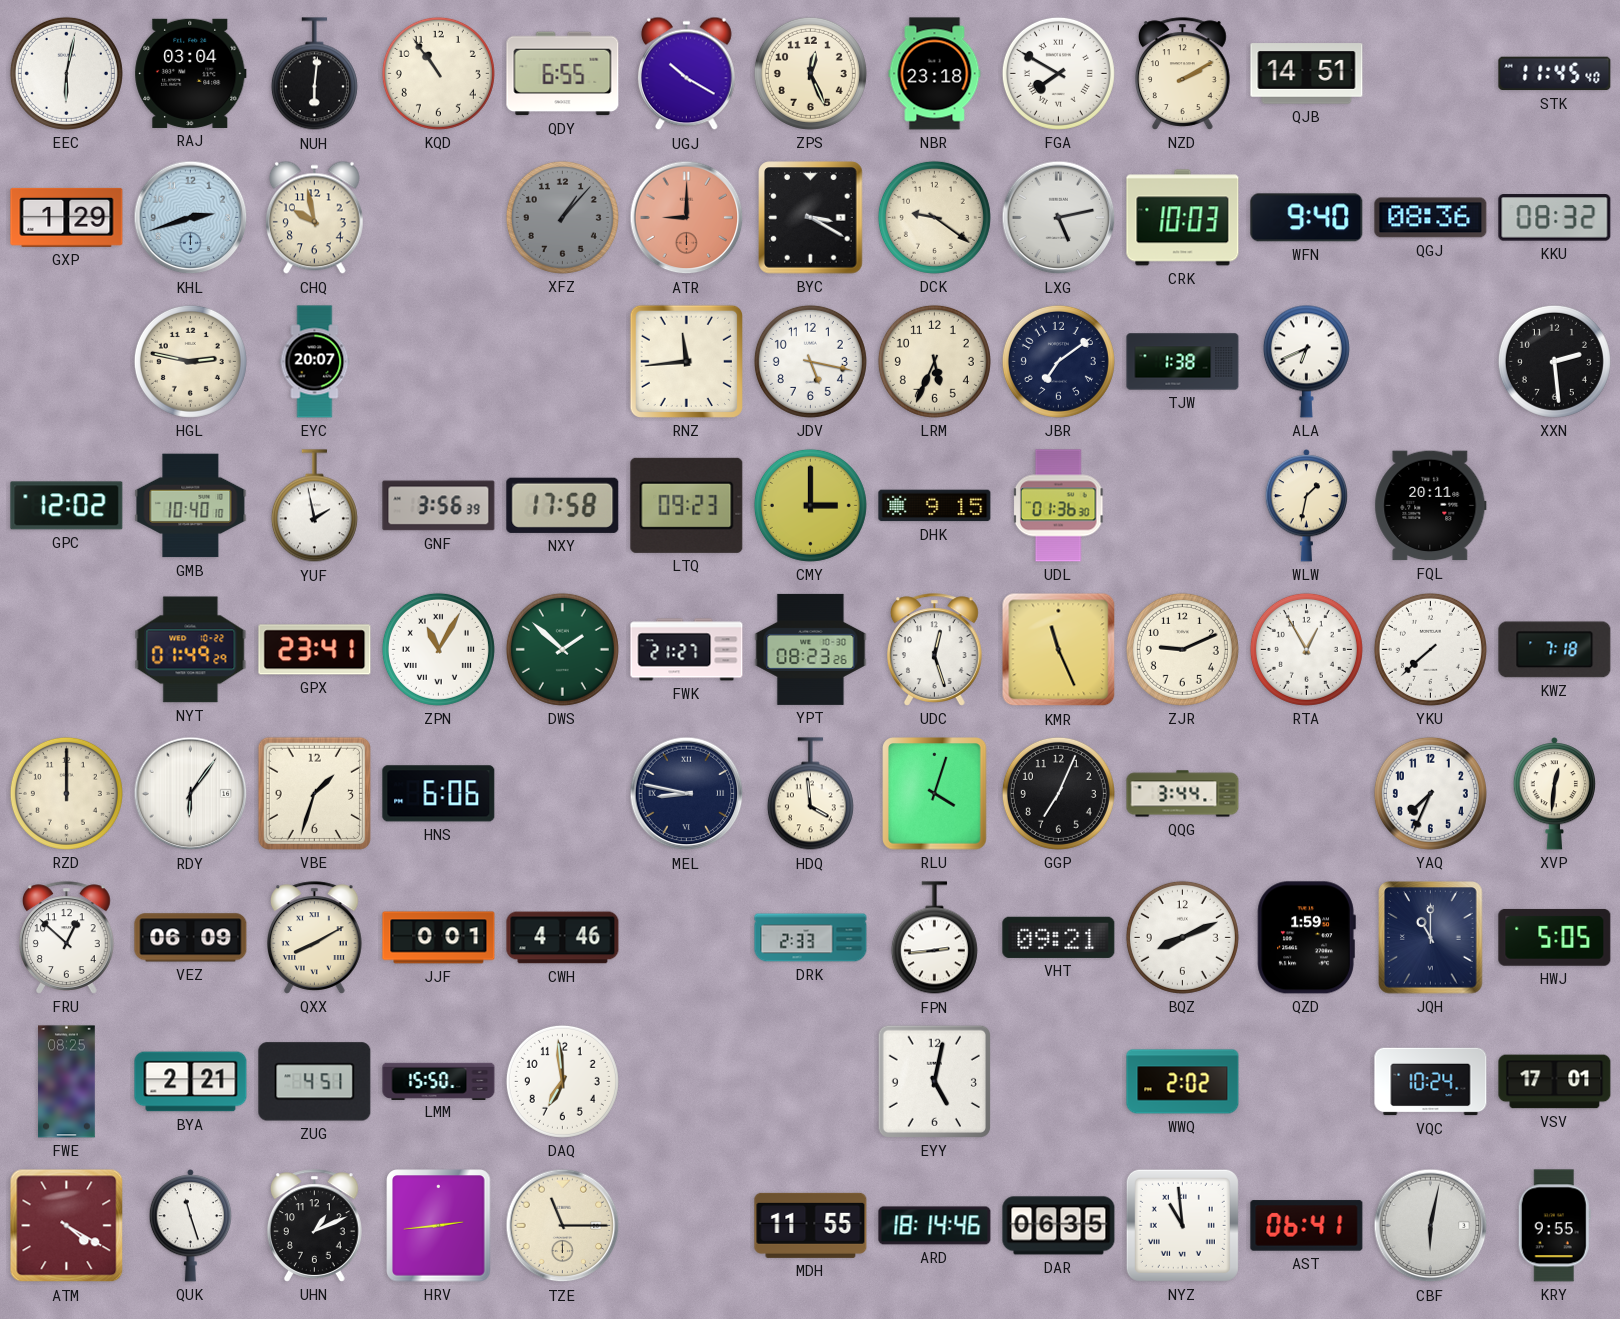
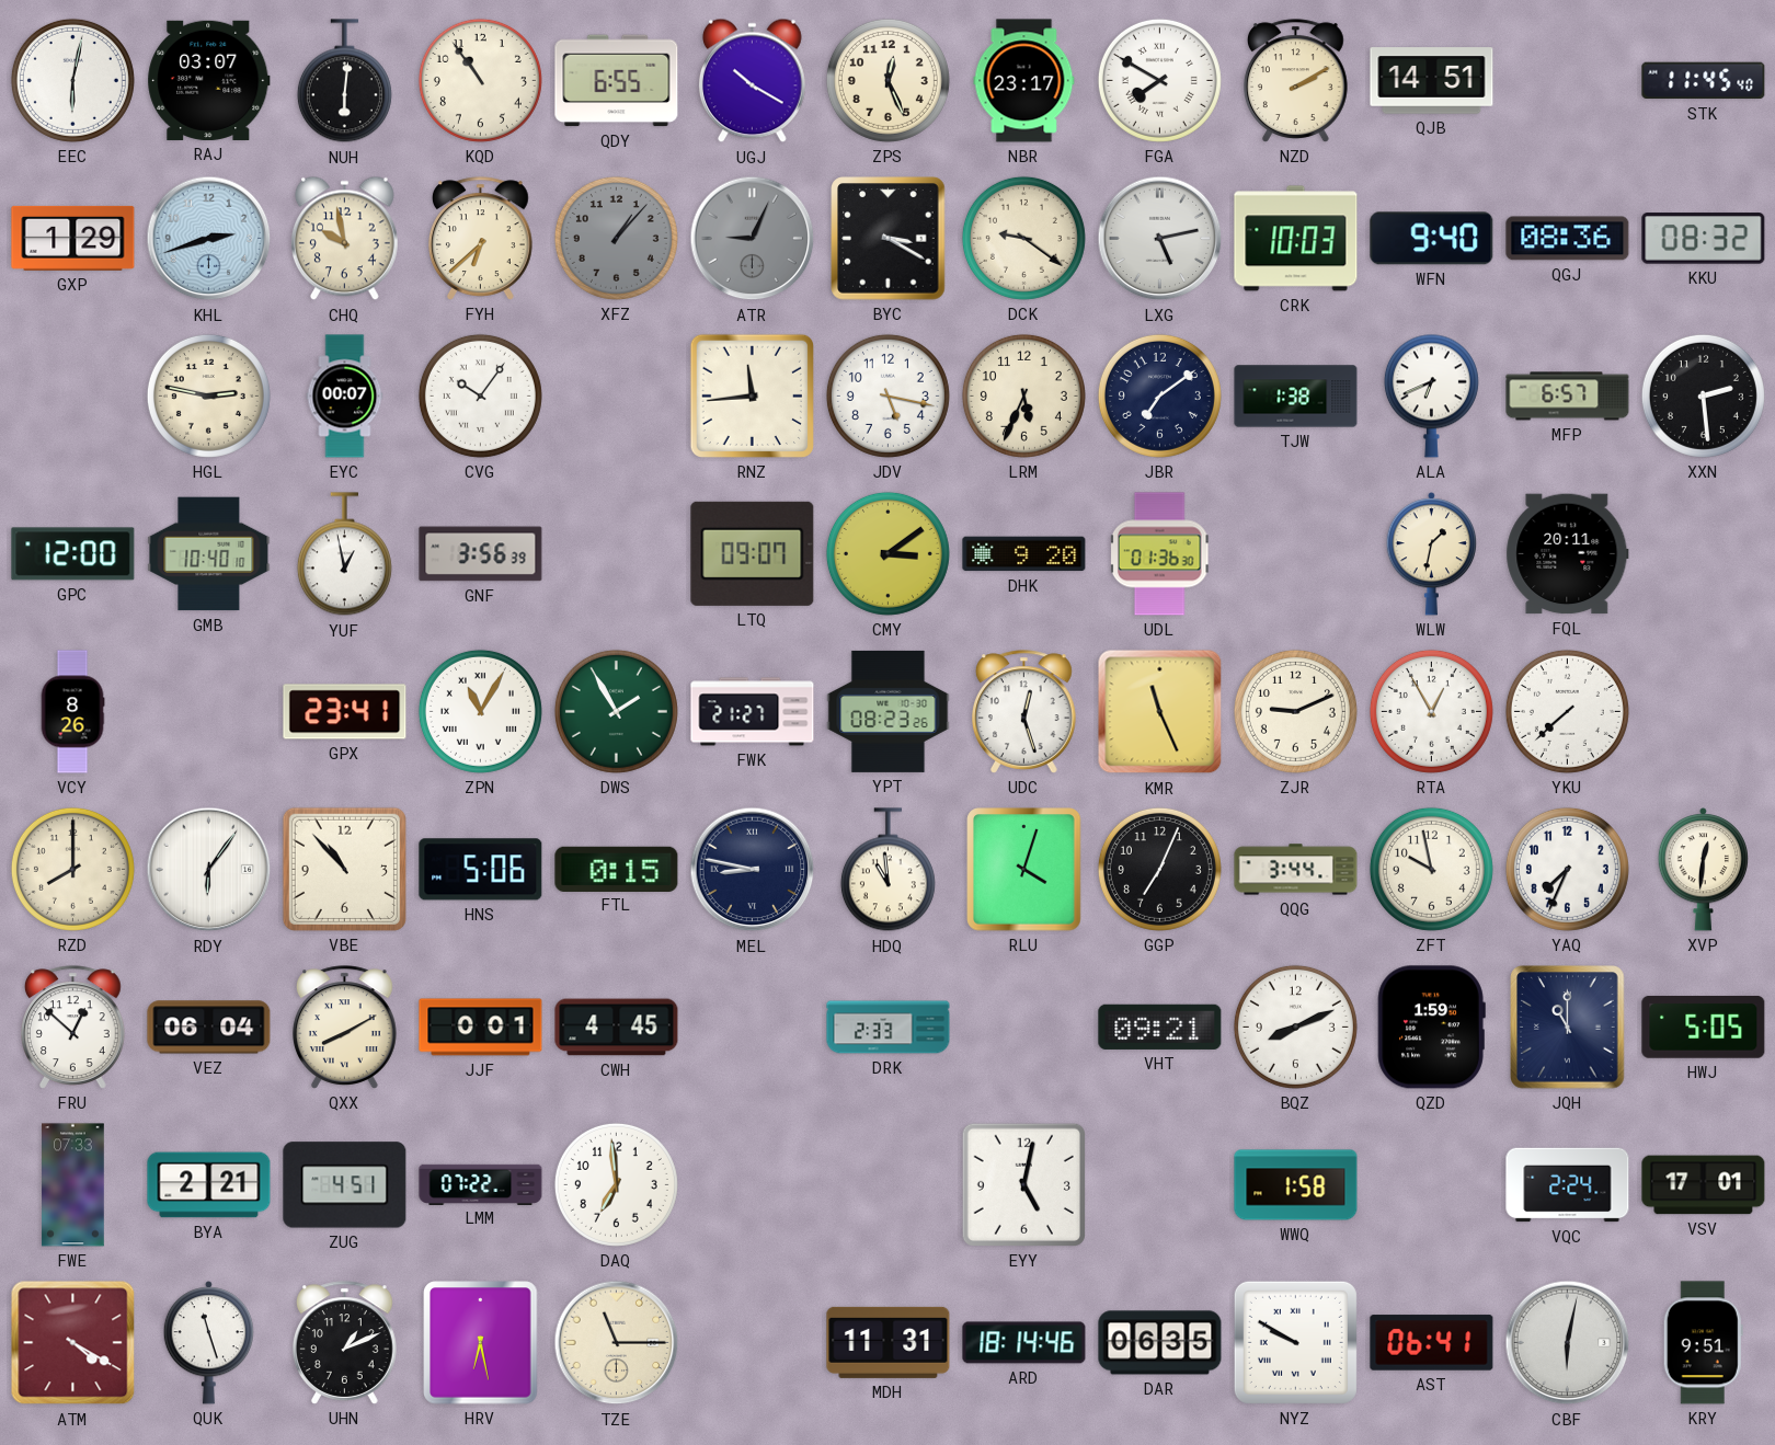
RAJ: 03:04 -> 03:07 (209, 80)
NBR: 23:18 -> 23:17 (1024, 81)
FYH: none -> 6:38 (481, 239)
ATR: 9:00 -> 9:04 (753, 239)
ATR dial: salmon -> grey (753, 239)
EYC: 20:07 -> 00:07 (345, 397)
CVG: none -> 10:06 (480, 395)
MFP: none -> 6:57 (1568, 397)
GPC: 12:02 -> 12:00 (73, 554)
YUF: 1:58 -> 12:58 (344, 554)
NXY: 17:58 -> none (563, 505)
LTQ: 09:23 -> 09:07 (753, 553)
CMY: 3:00 -> 3:09 (887, 553)
DHK: 9:15 -> 9:20 (1024, 554)
VCY: none -> 8:26 (72, 712)
NYT: 01:49 -> none (191, 650)
DWS: 1:52 -> 1:55 (616, 711)
KWZ: 7:18 -> none (1555, 650)
RZD: 12:00 -> 8:00 (72, 869)
VBE: 1:33 -> 10:53 (344, 869)
HNS: 6:06 -> 5:06 (481, 870)
FTL: none -> 0:15 (617, 869)
HDQ: 3:59 -> 10:59 (887, 870)
ZFT: none -> 9:58 (1431, 869)
VEZ: 06:09 -> 06:04 (209, 1028)
CWH: 4:46 -> 4:45 (617, 1028)
FPN: 2:44 -> none (934, 938)
FWE: 08:25 -> 07:33 (73, 1185)
LMM: 15:50 -> 07:22 (481, 1184)
WWQ: 2:02 -> 1:58 (1296, 1185)
VQC: 10:24 -> 2:24 (1568, 1185)
HRV: 2:44 -> 6:28 (481, 1343)
MDH: 11:55 -> 11:31 (889, 1342)
NYZ: 10:59 -> 9:50 (1295, 1342)
KRY: 9:55 -> 9:51 (1703, 1343)
